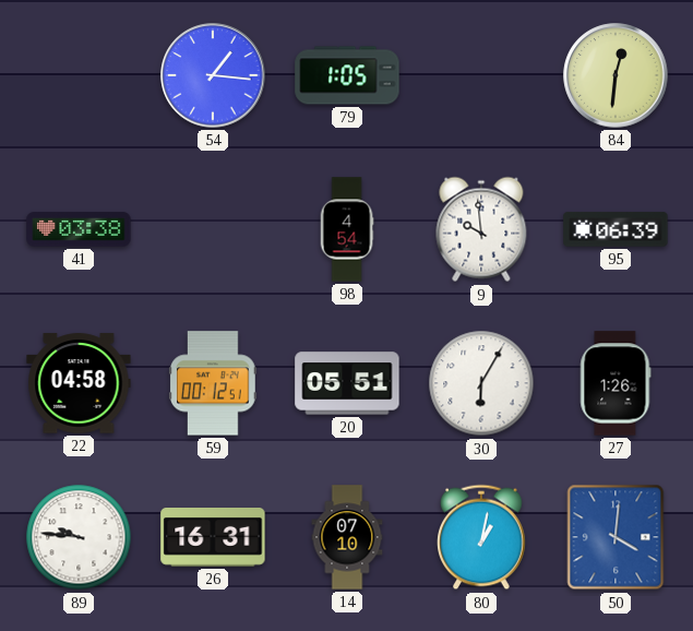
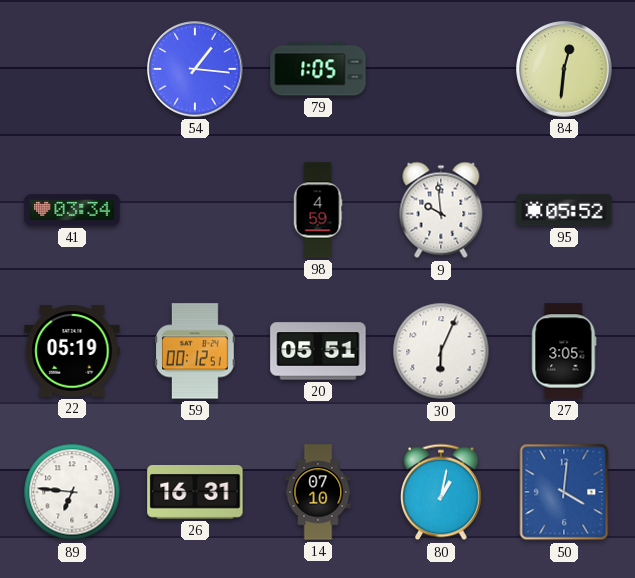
41: 03:38 -> 03:34 (72, 210)
98: 4:54 -> 4:59 (318, 210)
95: 06:39 -> 05:52 (564, 210)
22: 04:58 -> 05:19 (72, 351)
30: 6:05 -> 6:04 (441, 351)
27: 1:26 -> 3:05 (564, 351)
89: 9:46 -> 6:46 (72, 492)
